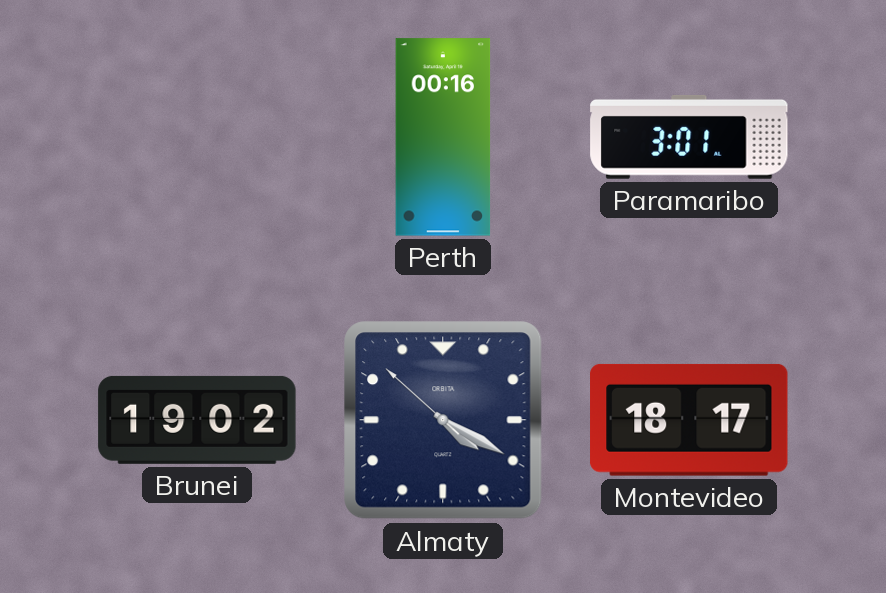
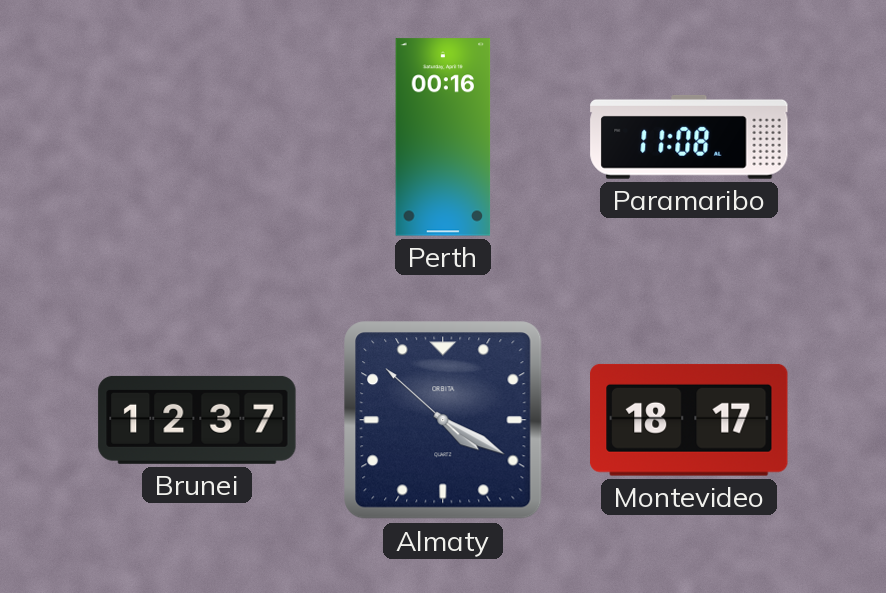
Paramaribo: 3:01 -> 11:08 (689, 137)
Brunei: 19:02 -> 12:37 (197, 420)
